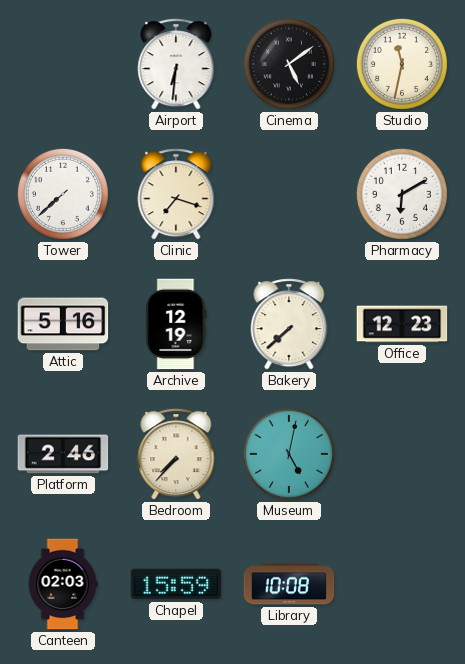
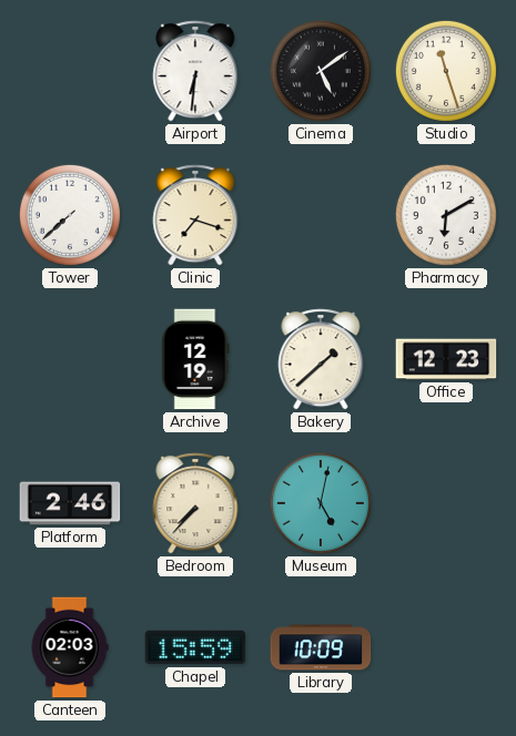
Studio: 11:32 -> 11:27 (446, 71)
Attic: 5:16 -> none (63, 324)
Bakery: 7:38 -> 1:38 (321, 359)
Library: 10:08 -> 10:09 (321, 647)
